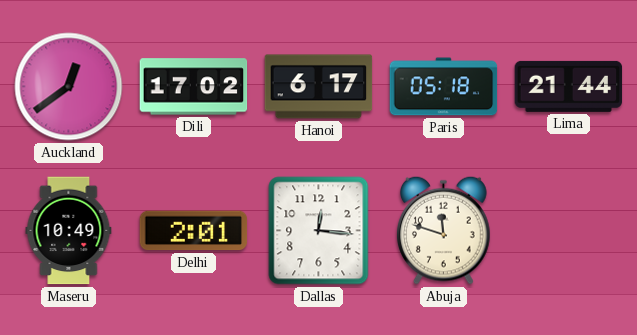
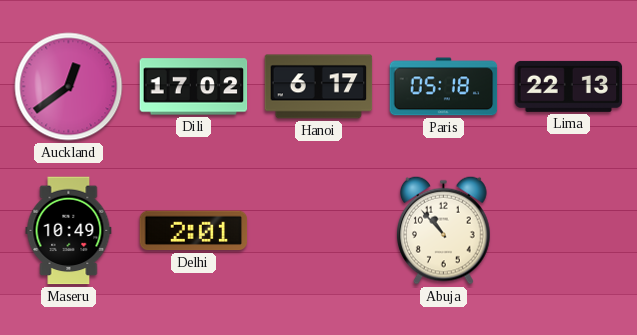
Lima: 21:44 -> 22:13 (569, 86)
Dallas: 12:16 -> none (319, 231)
Abuja: 11:48 -> 10:53 (444, 230)
